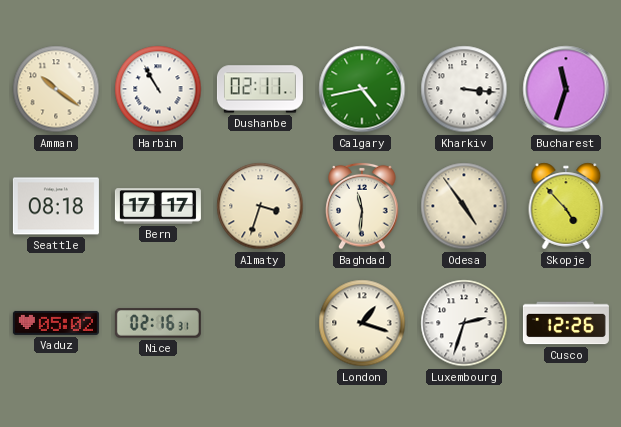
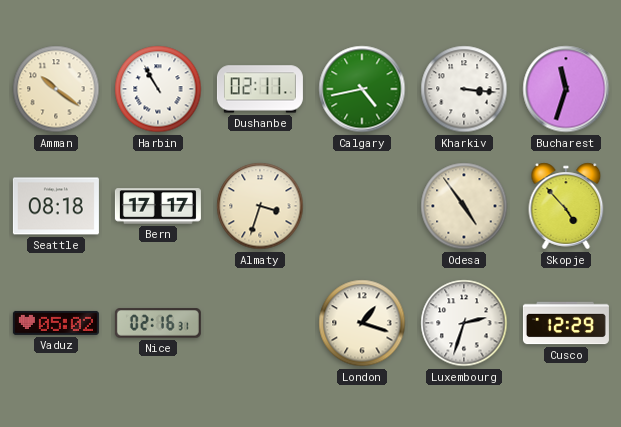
Baghdad: 11:31 -> none (362, 206)
Cusco: 12:26 -> 12:29 (566, 323)
